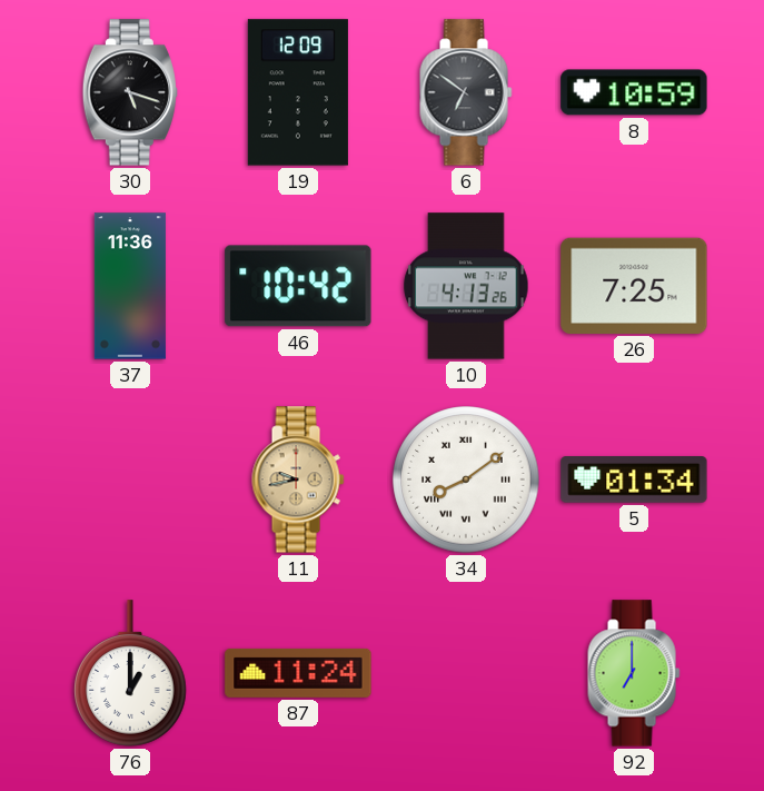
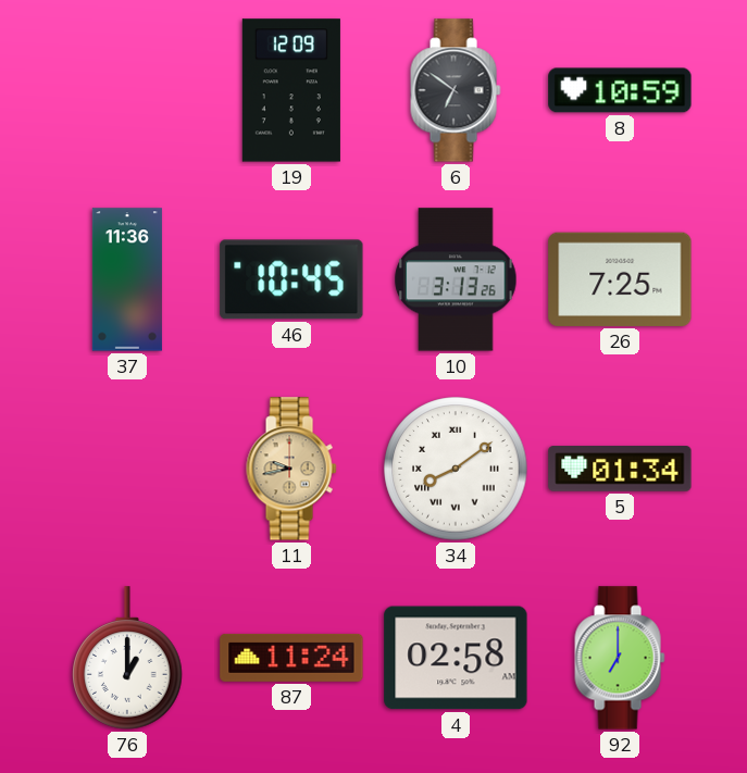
30: 5:18 -> none (129, 92)
46: 10:42 -> 10:45 (291, 279)
10: 4:13 -> 3:13 (456, 279)
4: none -> 02:58 (456, 658)
